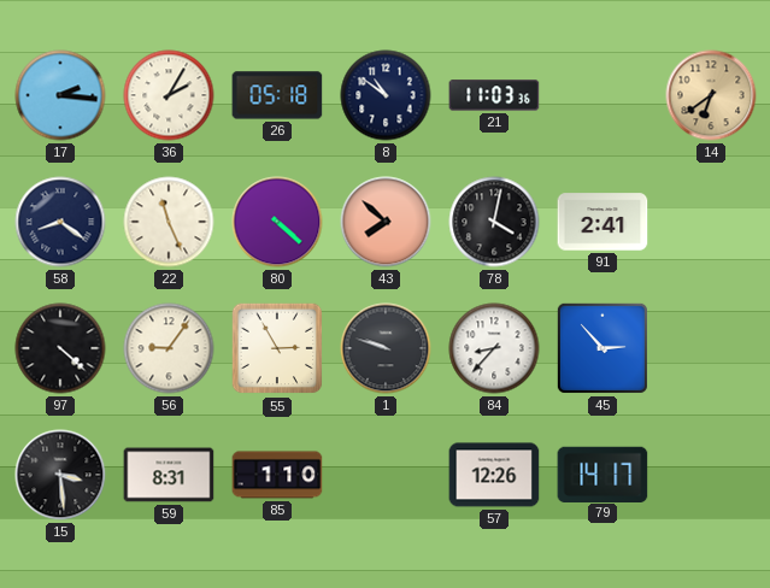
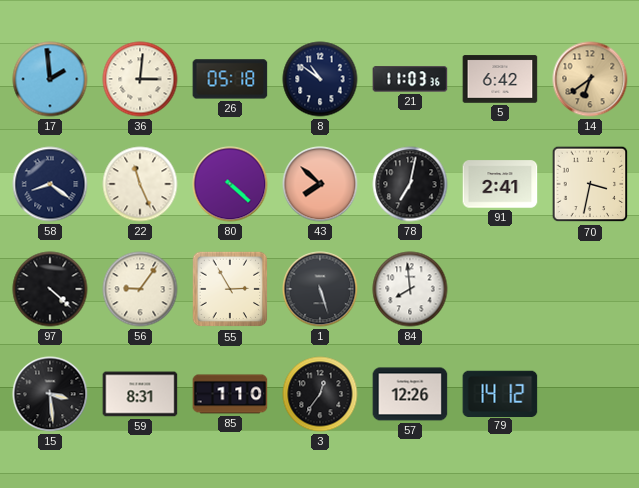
17: 2:16 -> 1:59 (50, 79)
36: 2:05 -> 3:01 (140, 79)
5: none -> 6:42 (500, 79)
78: 4:02 -> 7:02 (410, 184)
70: none -> 3:32 (590, 184)
1: 9:48 -> 5:27 (320, 289)
84: 8:37 -> 7:59 (410, 289)
45: 2:53 -> none (603, 348)
3: none -> 12:36 (320, 394)
79: 14:17 -> 14:12 (500, 393)
